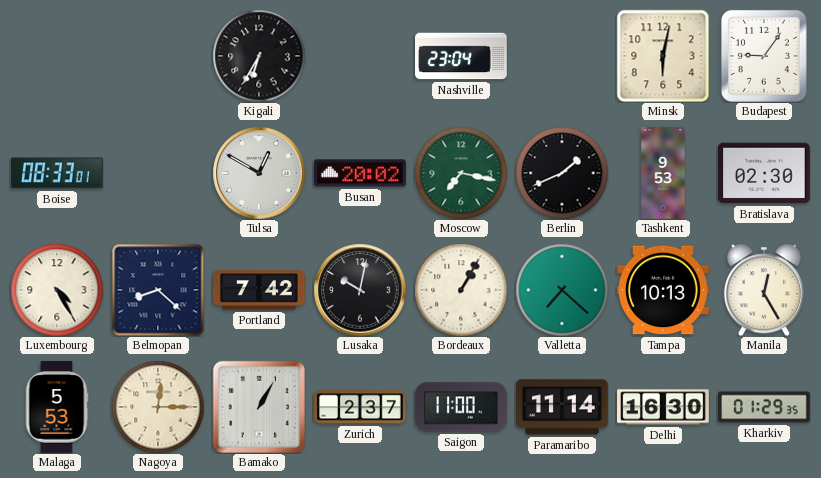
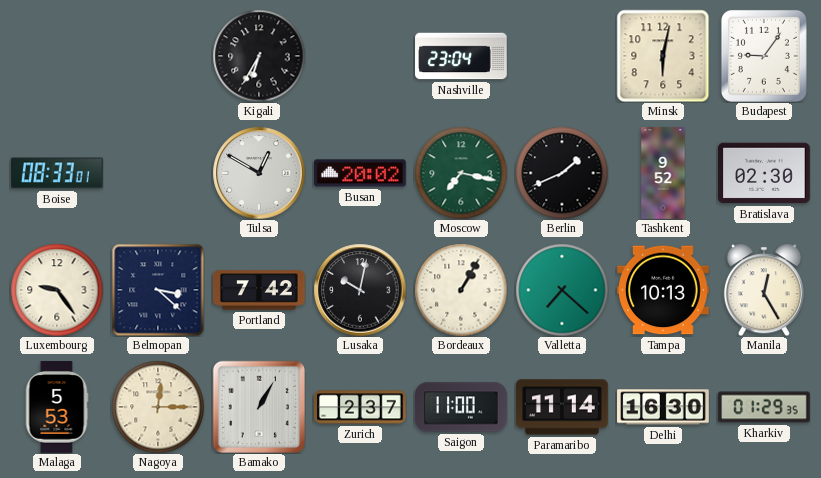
Tashkent: 9:53 -> 9:52 (663, 173)
Luxembourg: 4:25 -> 9:24 (57, 290)
Belmopan: 8:22 -> 3:22 (158, 290)
